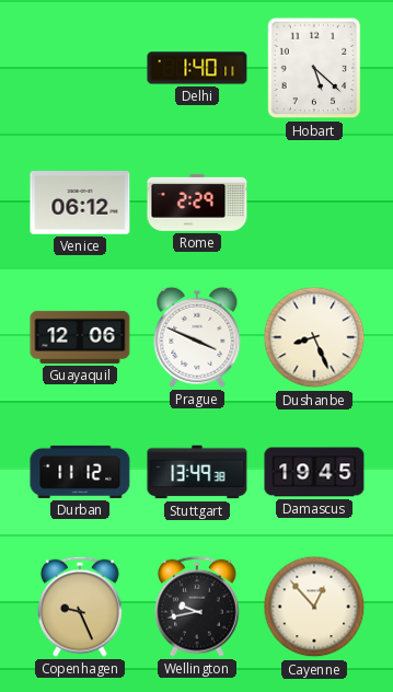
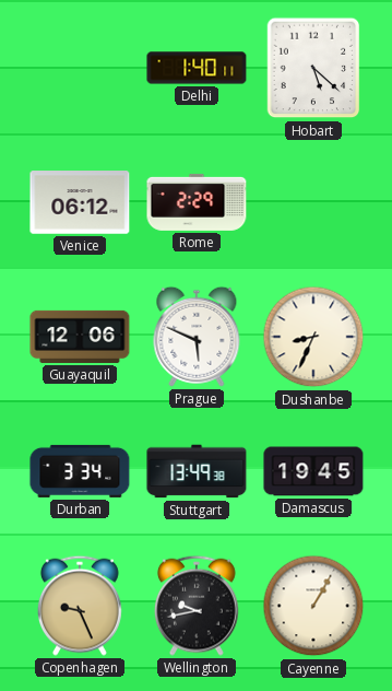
Prague: 3:49 -> 5:49 (197, 337)
Dushanbe: 8:26 -> 8:34 (313, 337)
Durban: 11:12 -> 3:34 (80, 471)
Cayenne: 12:53 -> 1:05 (313, 606)
